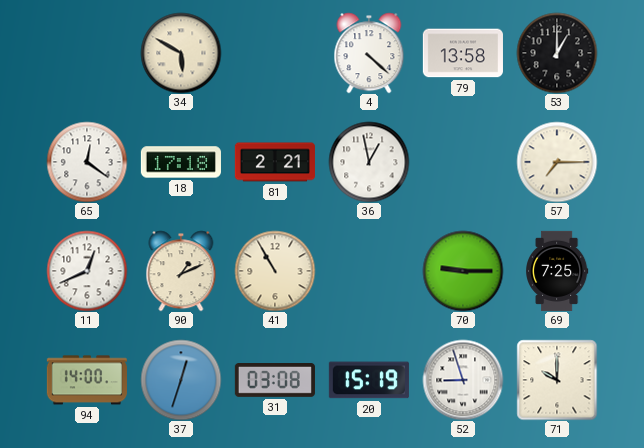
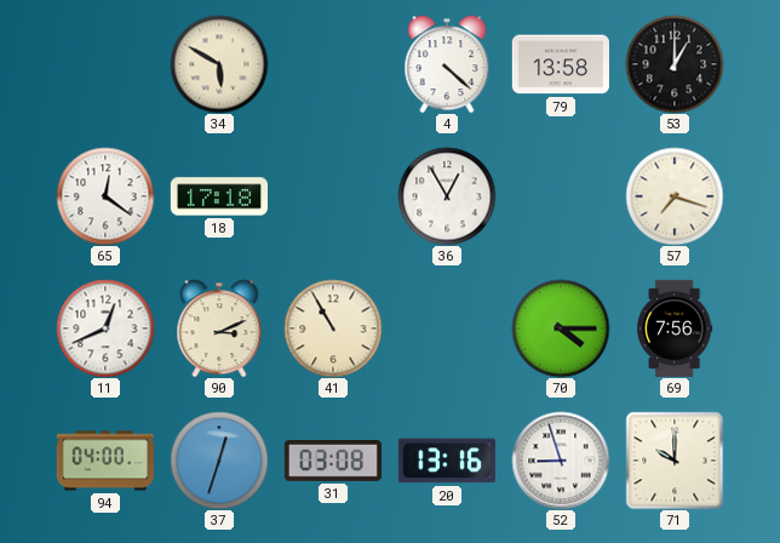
81: 2:21 -> none (275, 162)
36: 12:58 -> 12:55 (447, 196)
57: 7:15 -> 7:18 (675, 196)
90: 1:11 -> 3:11 (219, 328)
70: 9:15 -> 4:15 (561, 328)
69: 7:25 -> 7:56 (676, 327)
94: 14:00 -> 04:00 (105, 461)
20: 15:19 -> 13:16 (447, 461)
